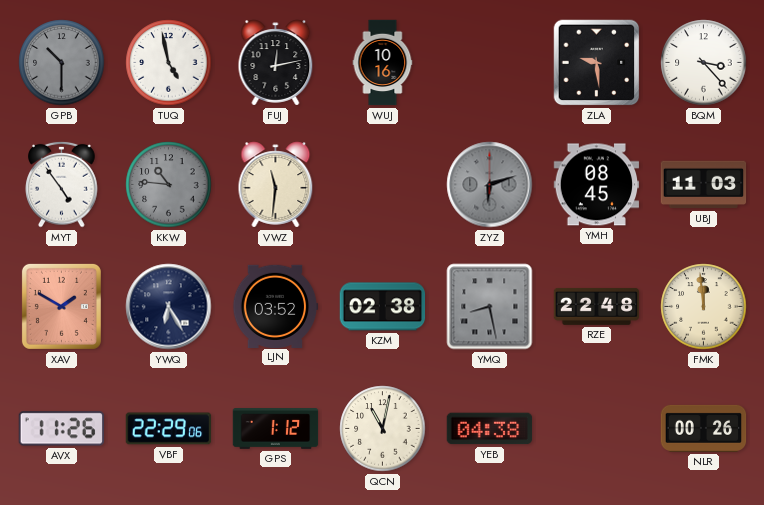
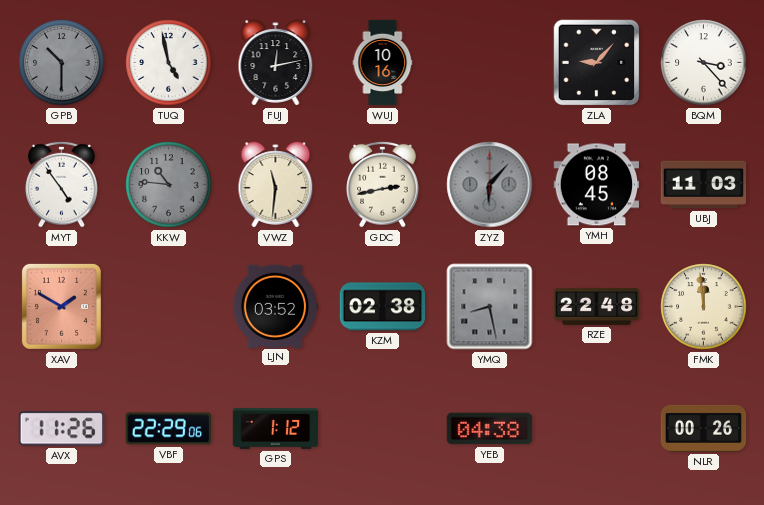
ZLA: 9:29 -> 9:07 (597, 63)
GDC: none -> 2:43 (383, 184)
ZYZ: 6:12 -> 6:07 (490, 185)
YWQ: 6:25 -> none (169, 307)
QCN: 11:02 -> none (383, 429)
